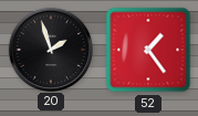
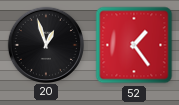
20: 1:57 -> 12:57 (45, 44)
